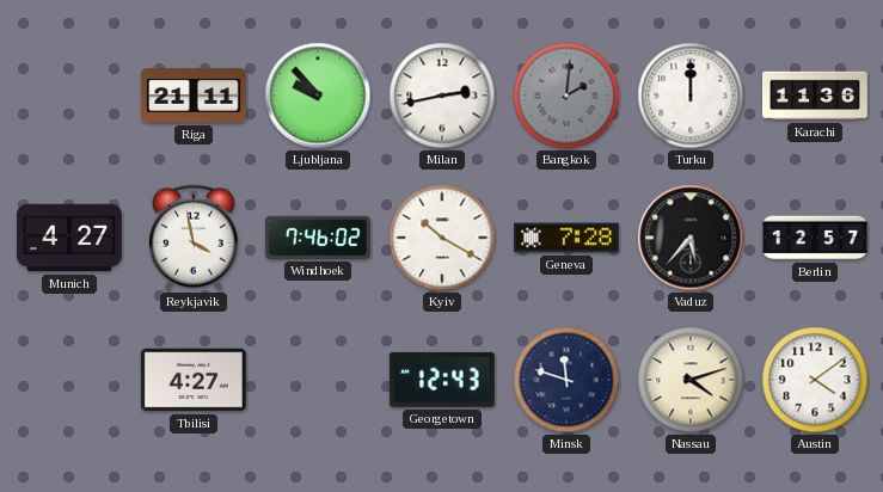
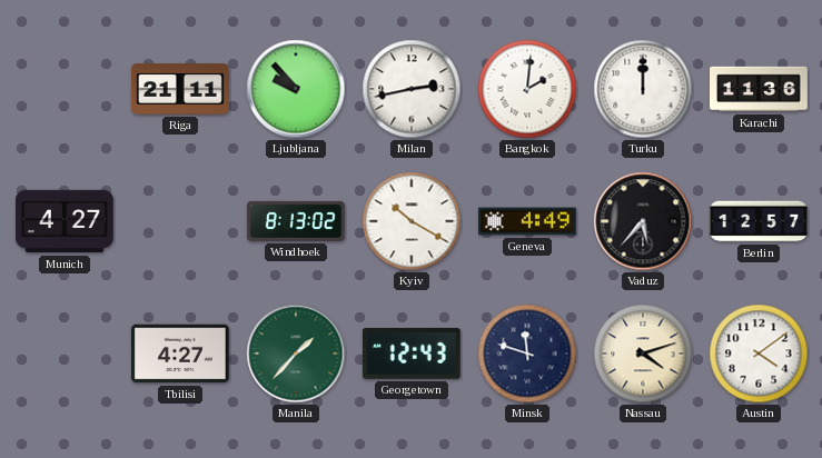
Bangkok dial: grey -> white (527, 89)
Reykjavik: 3:58 -> none (194, 238)
Windhoek: 7:46 -> 8:13 (296, 221)
Geneva: 7:28 -> 4:49 (528, 221)
Manila: none -> 1:37 (296, 354)
